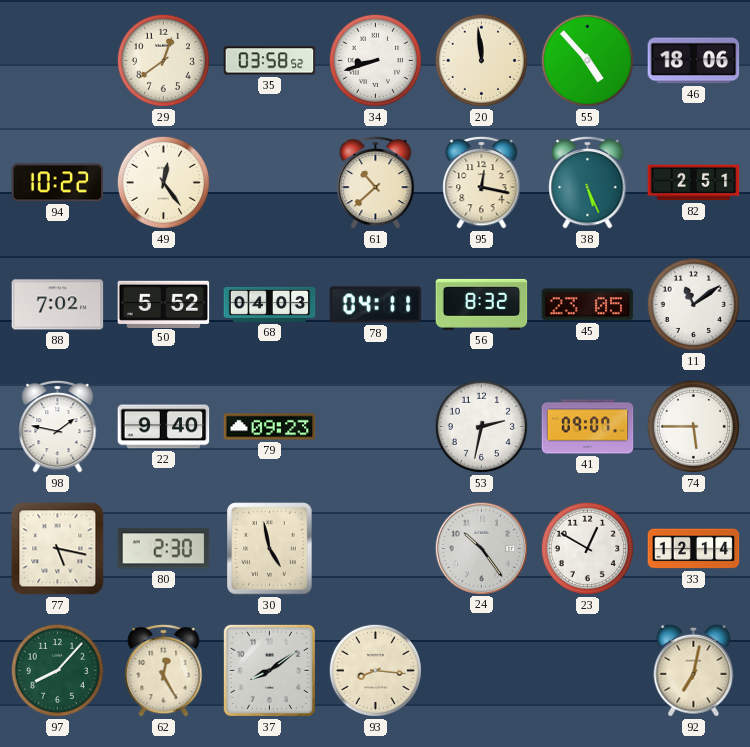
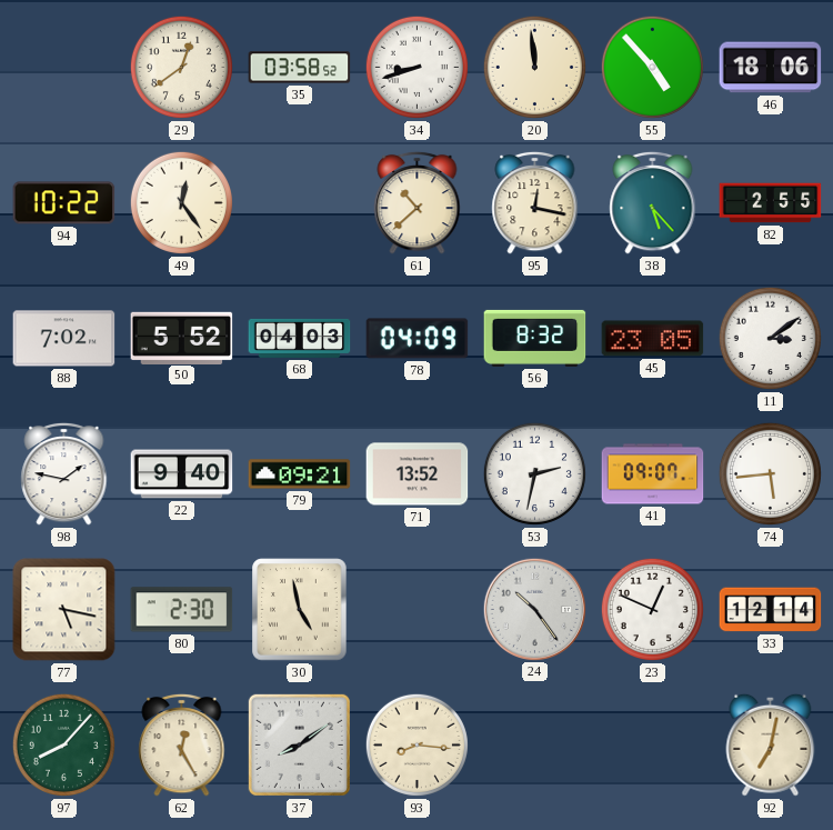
38: 5:26 -> 5:23 (653, 202)
82: 2:51 -> 2:55 (771, 203)
78: 04:11 -> 04:09 (418, 339)
11: 11:09 -> 3:09 (770, 338)
79: 09:23 -> 09:21 (300, 474)
71: none -> 13:52 (418, 474)
74: 5:45 -> 5:44 (770, 473)
23: 12:50 -> 12:49 (652, 609)
